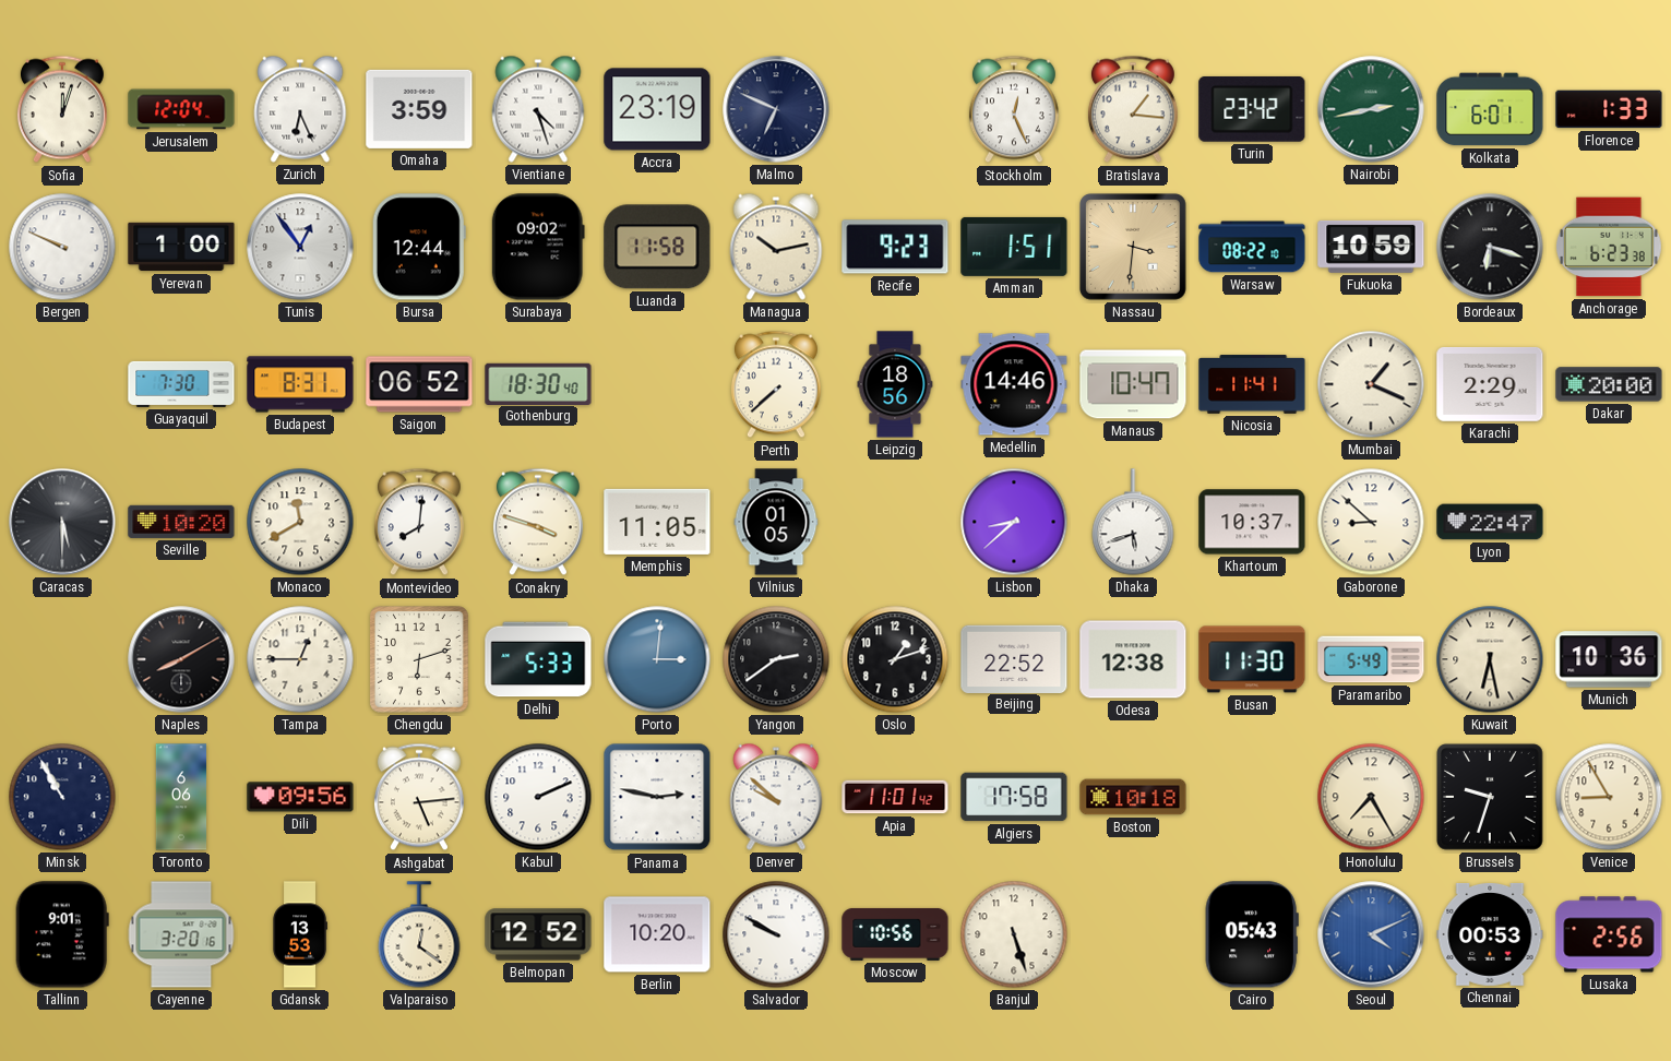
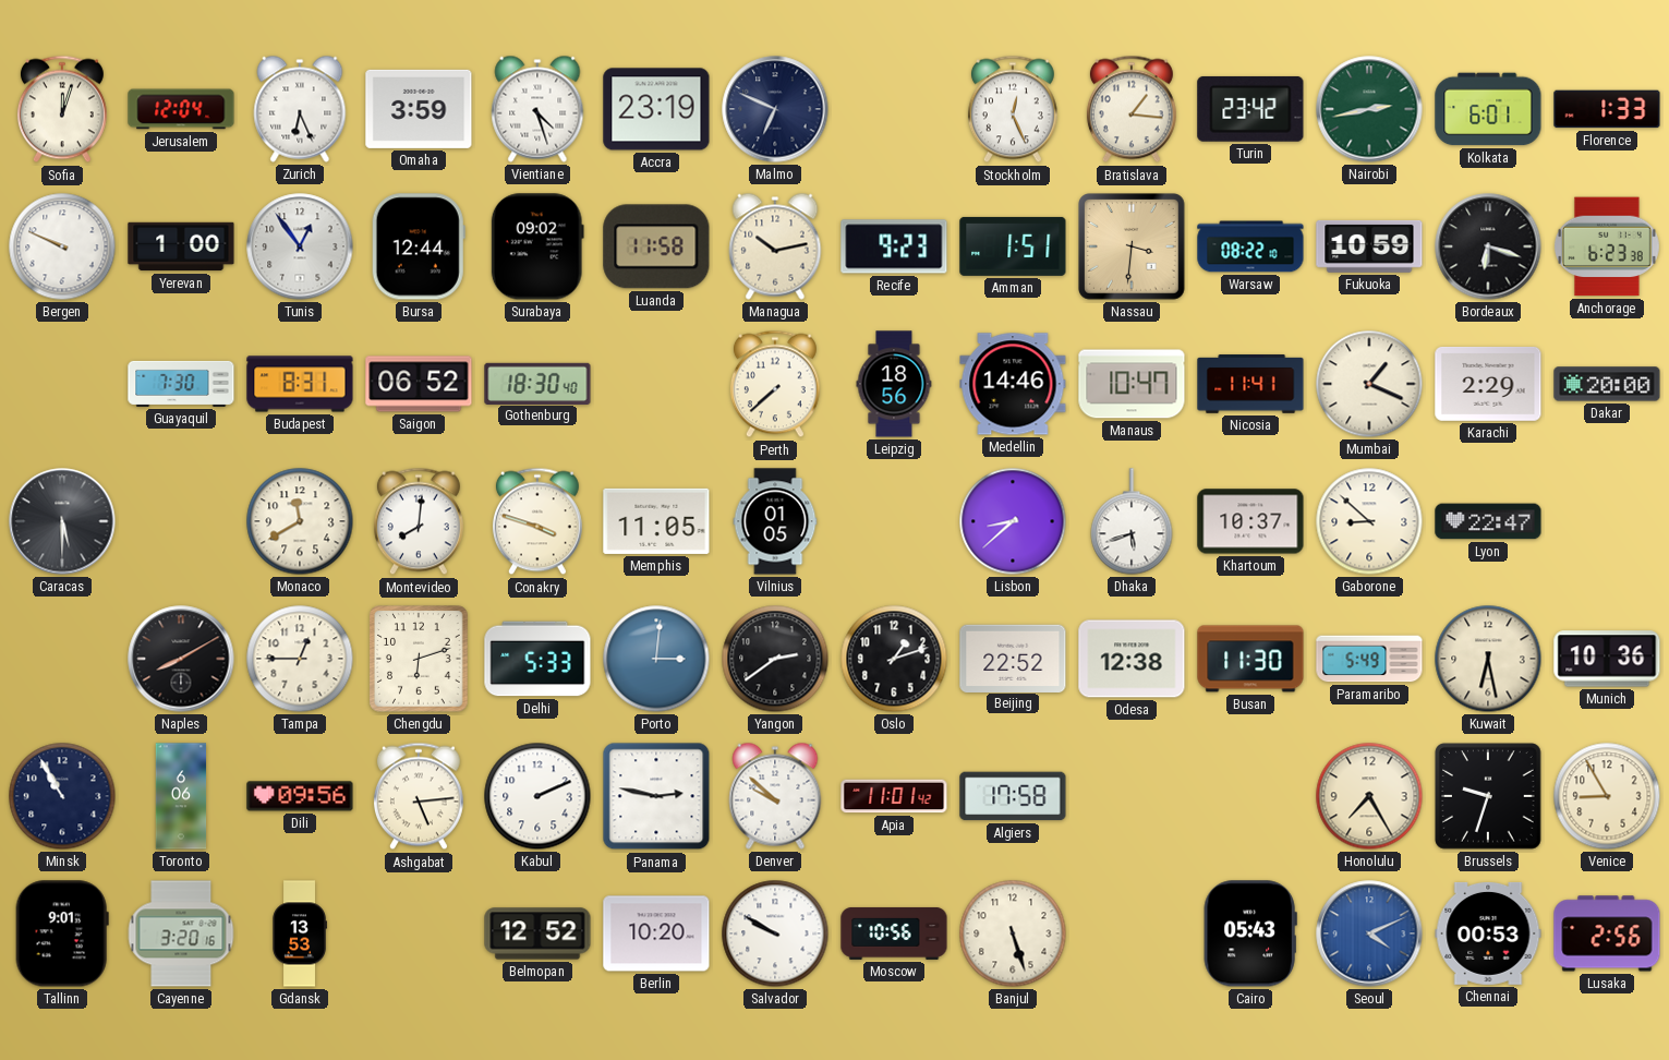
Seville: 10:20 -> none (181, 522)
Boston: 10:18 -> none (1133, 797)
Valparaiso: 12:21 -> none (419, 934)
